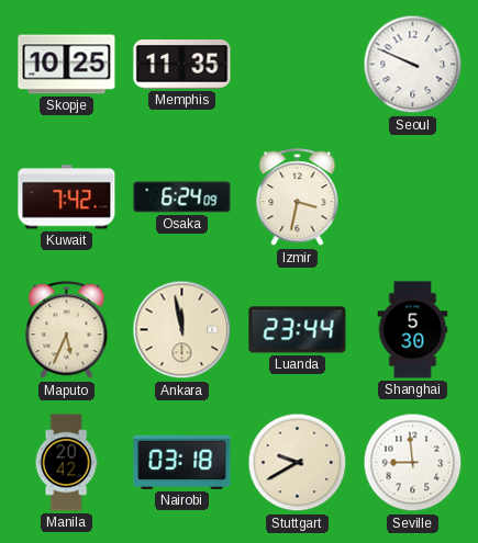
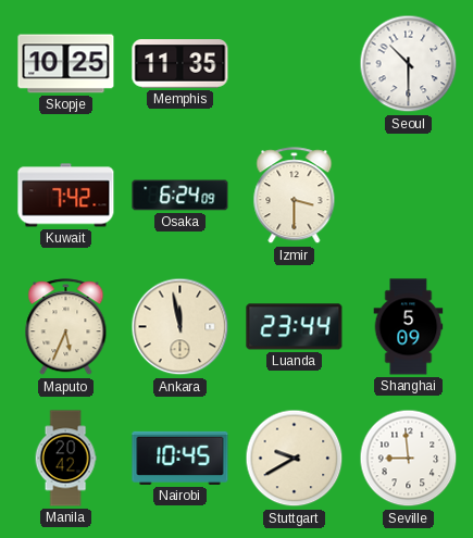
Seoul: 9:49 -> 10:30 (409, 64)
Izmir: 3:32 -> 3:30 (295, 196)
Shanghai: 5:30 -> 5:09 (409, 327)
Nairobi: 03:18 -> 10:45 (181, 458)
